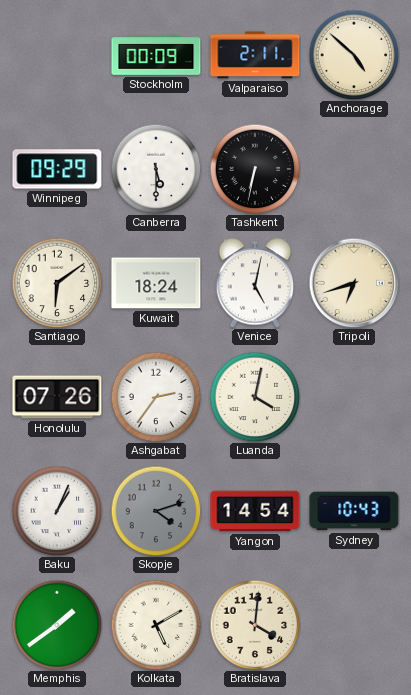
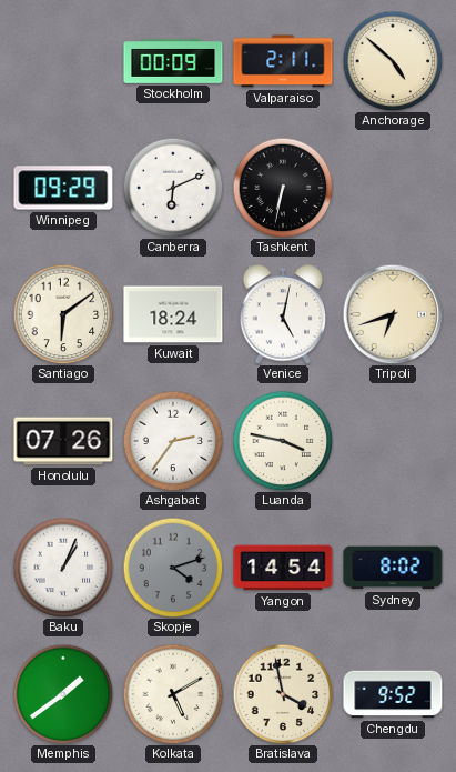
Canberra: 5:30 -> 6:11 (173, 188)
Luanda: 4:02 -> 3:47 (283, 441)
Sydney: 10:43 -> 8:02 (393, 568)
Bratislava: 4:01 -> 3:58 (283, 694)
Chengdu: none -> 9:52 (393, 694)
